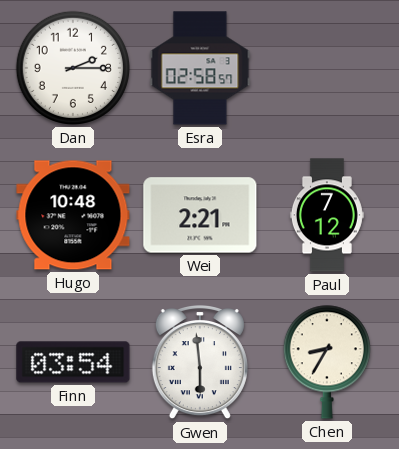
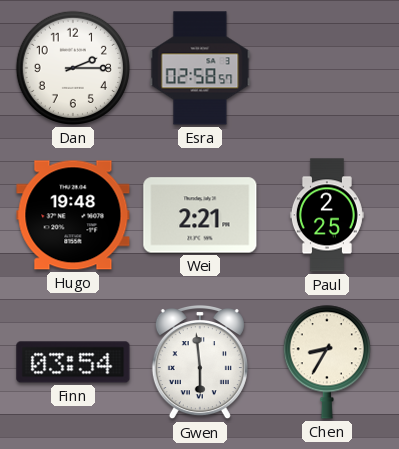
Hugo: 10:48 -> 19:48 (73, 215)
Paul: 7:12 -> 2:25 (327, 215)
